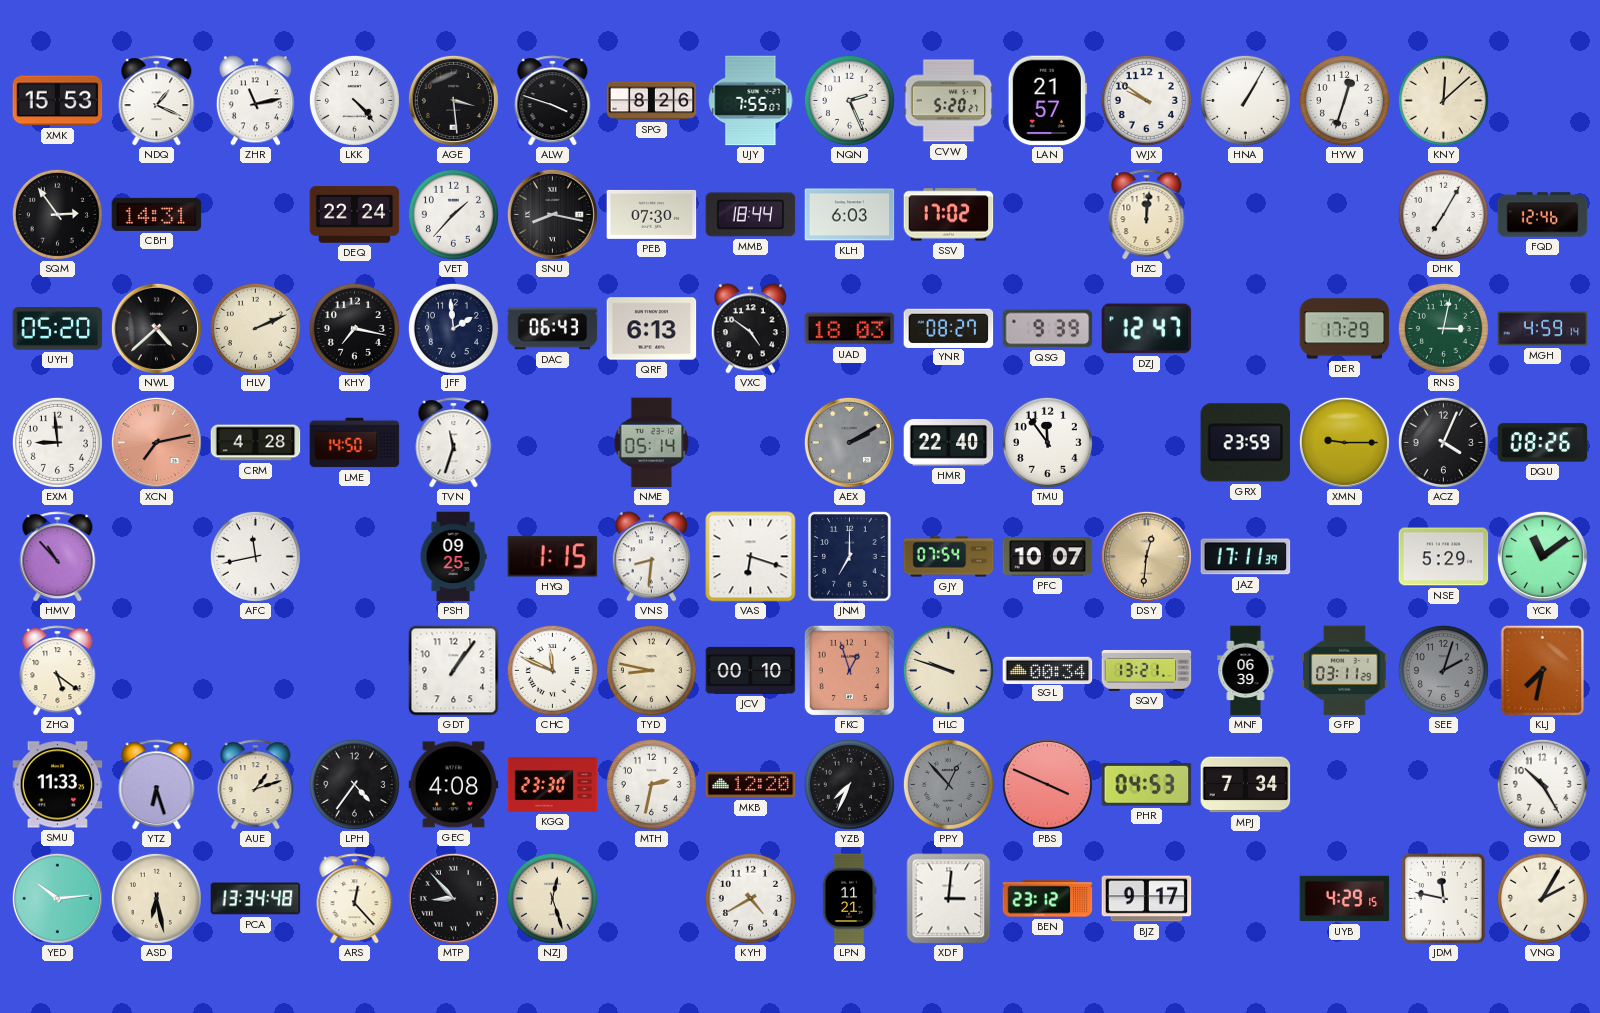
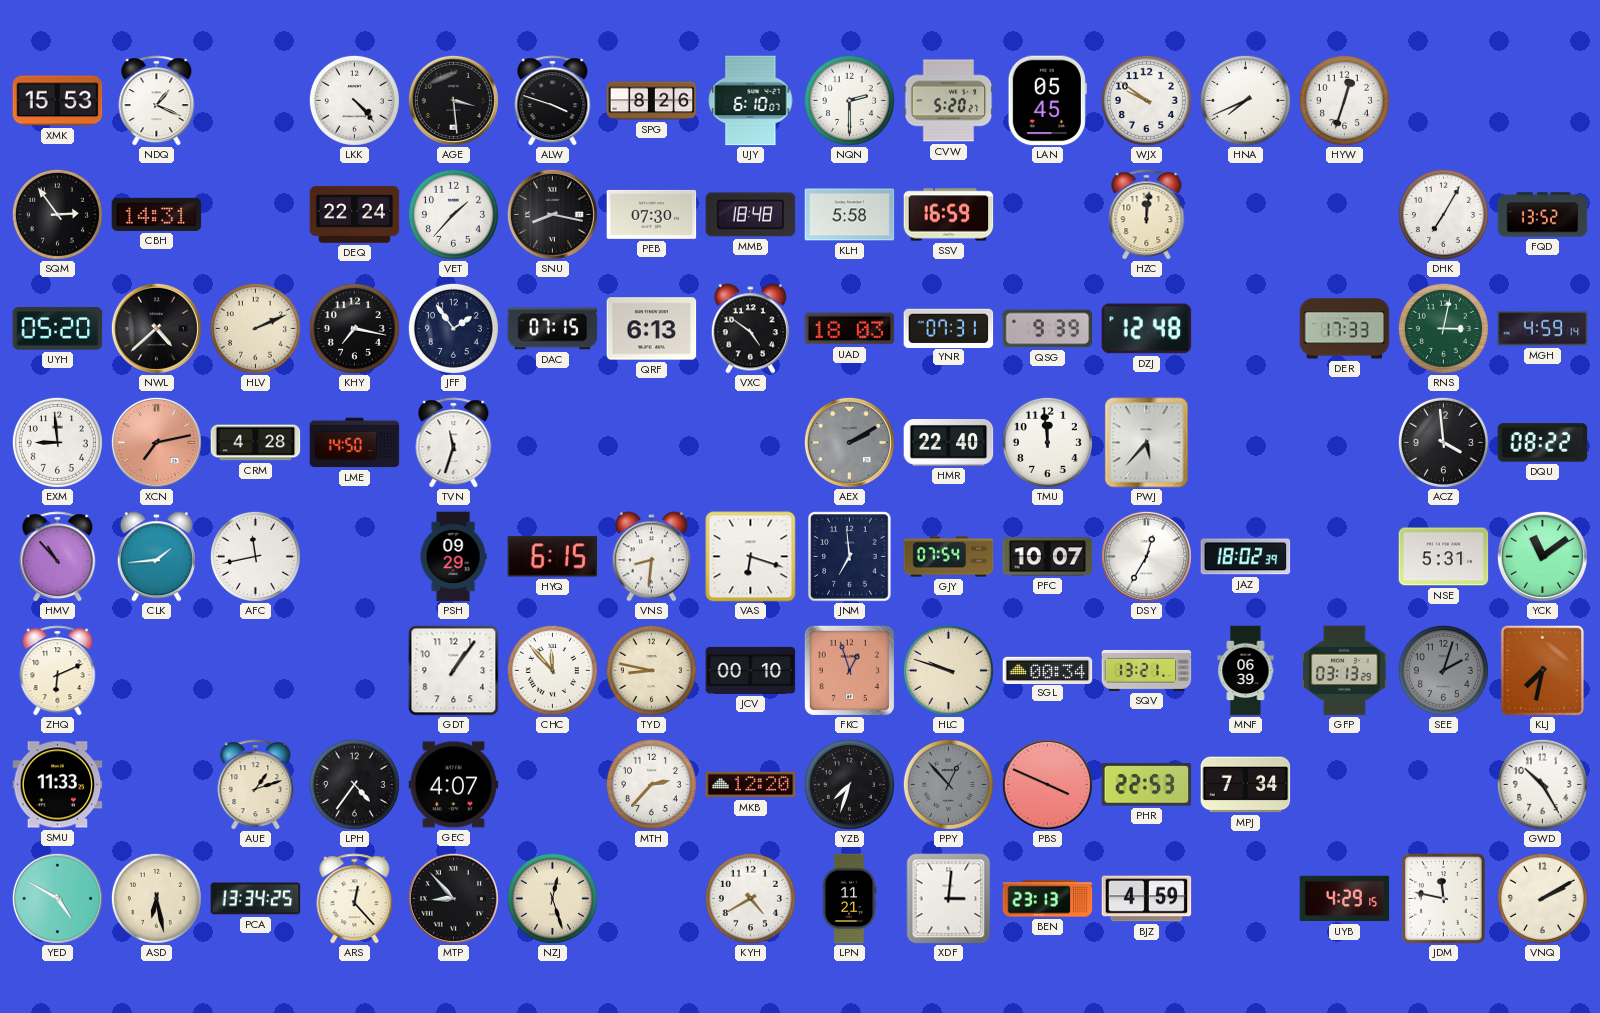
ZHR: 11:13 -> none (255, 101)
UJY: 7:55 -> 6:10 (751, 101)
NQN: 2:26 -> 2:30 (849, 100)
LAN: 21:57 -> 05:45 (1047, 101)
HNA: 1:05 -> 7:41 (1245, 100)
KNY: 12:08 -> none (1443, 100)
MMB: 18:44 -> 18:48 (751, 215)
KLH: 6:03 -> 5:58 (850, 215)
SSV: 17:02 -> 16:59 (949, 215)
FQD: 12:46 -> 13:52 (1543, 215)
JFF: 1:59 -> 1:54 (453, 328)
DAC: 06:43 -> 07:15 (553, 329)
YNR: 08:27 -> 07:31 (949, 328)
DZJ: 12:47 -> 12:48 (1147, 329)
DER: 17:29 -> 17:33 (1345, 329)
NME: 05:14 -> none (652, 443)
TMU: 11:54 -> 11:59 (1047, 442)
PWJ: none -> 5:37 (1147, 443)
GRX: 23:59 -> none (1246, 443)
XMN: 9:15 -> none (1344, 442)
ACZ: 4:04 -> 3:59 (1443, 442)
DQU: 08:26 -> 08:22 (1543, 443)
CLK: none -> 1:44 (156, 557)
PSH: 09:25 -> 09:29 (453, 557)
HYQ: 1:15 -> 6:15 (553, 557)
JNM: 7:00 -> 6:59 (850, 557)
DSY: 12:31 -> 12:35 (1146, 556)
DSY dial: champagne -> white (1146, 556)
JAZ: 17:11 -> 18:02 (1246, 557)
NSE: 5:29 -> 5:31 (1444, 557)
ZHQ: 5:21 -> 6:11 (58, 671)
CHC: 11:49 -> 11:53 (552, 670)
GFP: 03:11 -> 03:13 (1345, 671)
YTZ: 6:27 -> none (157, 785)
GEC: 4:08 -> 4:07 (454, 785)
KGQ: 23:30 -> none (553, 785)
MTH: 2:32 -> 2:37 (651, 784)
YZB: 7:34 -> 7:33 (849, 784)
PHR: 04:53 -> 22:53 (1147, 784)
YED: 10:14 -> 4:50 (57, 898)
PCA: 13:34:48 -> 13:34:25 (256, 899)
BEN: 23:12 -> 23:13 (1048, 899)
BJZ: 9:17 -> 4:59 (1147, 899)
VNQ: 2:05 -> 2:10 (1542, 898)
